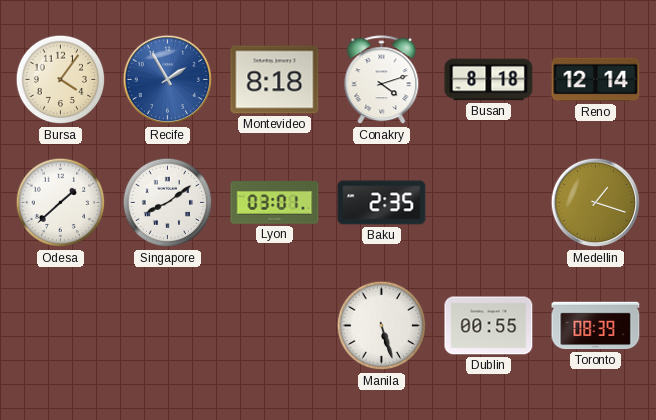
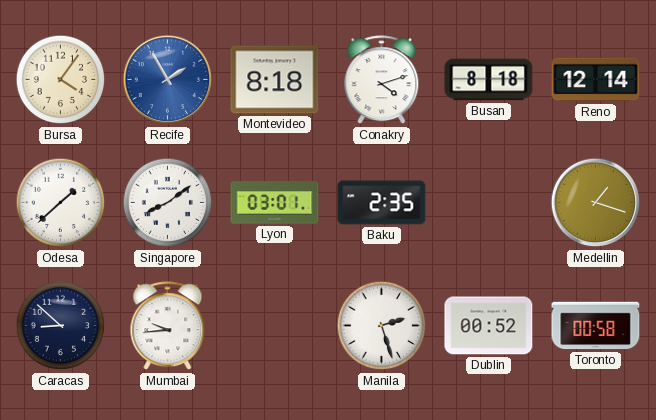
Caracas: none -> 8:52 (61, 326)
Mumbai: none -> 9:44 (168, 326)
Manila: 5:27 -> 2:27 (382, 326)
Dublin: 00:55 -> 00:52 (489, 326)
Toronto: 08:39 -> 00:58 (596, 326)
